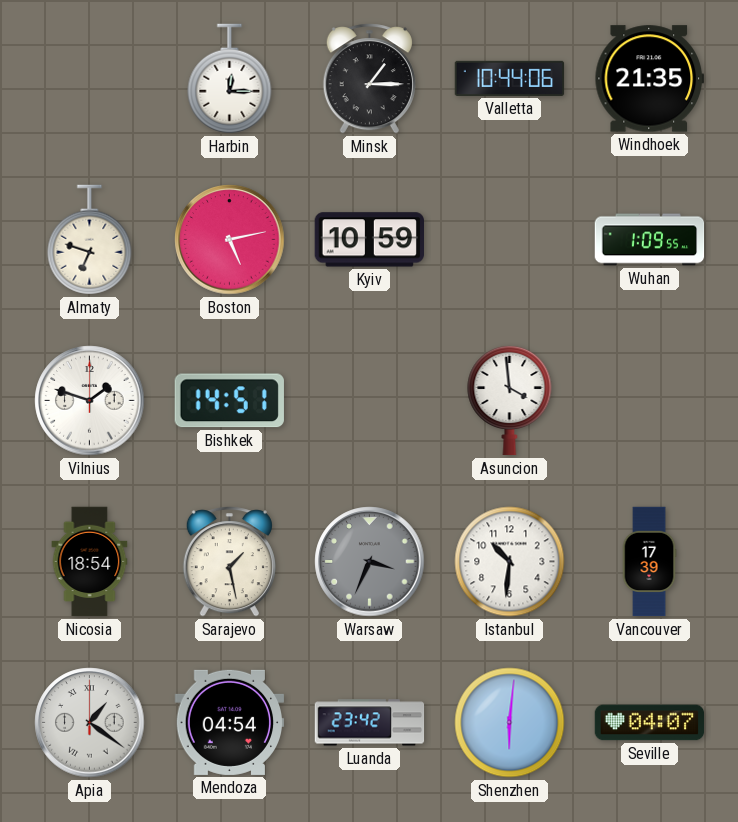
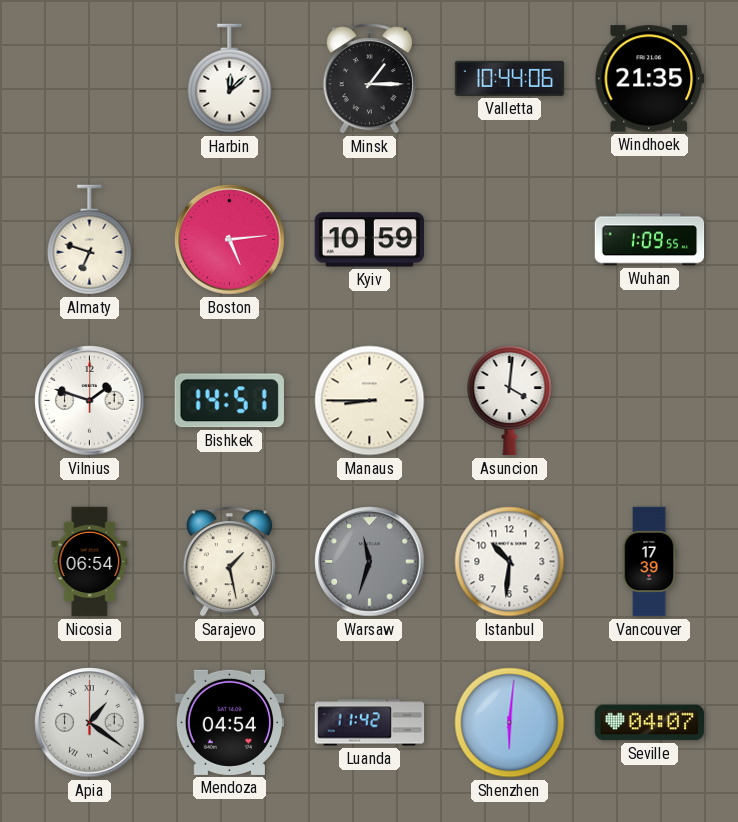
Harbin: 12:15 -> 12:08 (230, 79)
Boston: 5:13 -> 5:14 (230, 240)
Manaus: none -> 8:45 (370, 401)
Asuncion: 3:59 -> 4:01 (510, 400)
Nicosia: 18:54 -> 06:54 (90, 562)
Warsaw: 3:34 -> 11:33 (370, 562)
Luanda: 23:42 -> 11:42 (370, 723)
